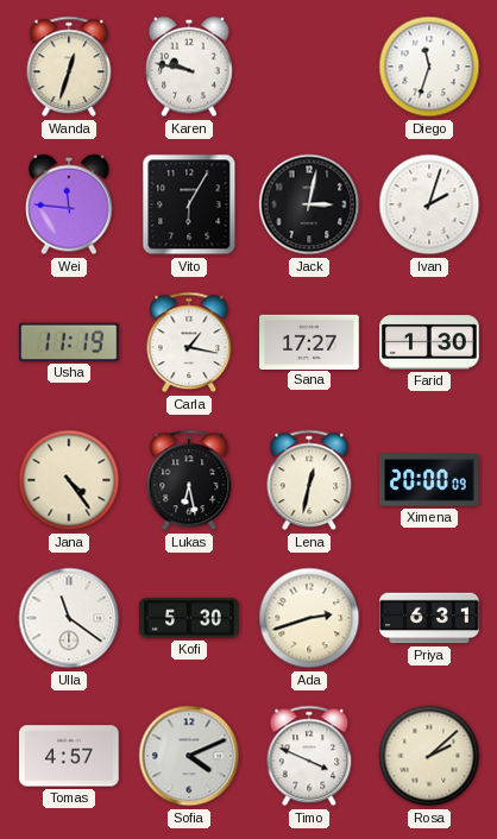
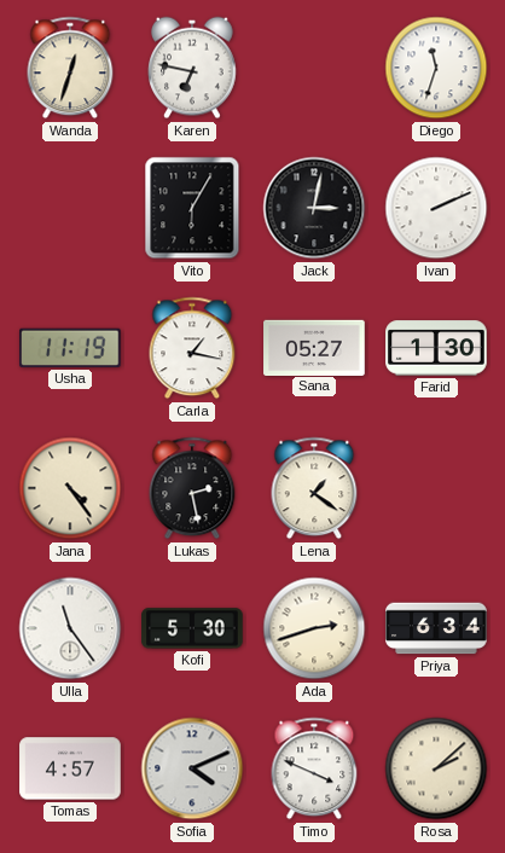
Karen: 9:47 -> 6:47 (192, 68)
Wei: 11:46 -> none (69, 204)
Ivan: 2:03 -> 2:11 (436, 208)
Sana: 17:27 -> 05:27 (314, 347)
Lukas: 6:28 -> 2:28 (192, 488)
Lena: 12:32 -> 1:21 (314, 488)
Ximena: 20:00 -> none (429, 480)
Ulla: 11:21 -> 11:24 (70, 628)
Priya: 6:31 -> 6:34 (436, 628)
